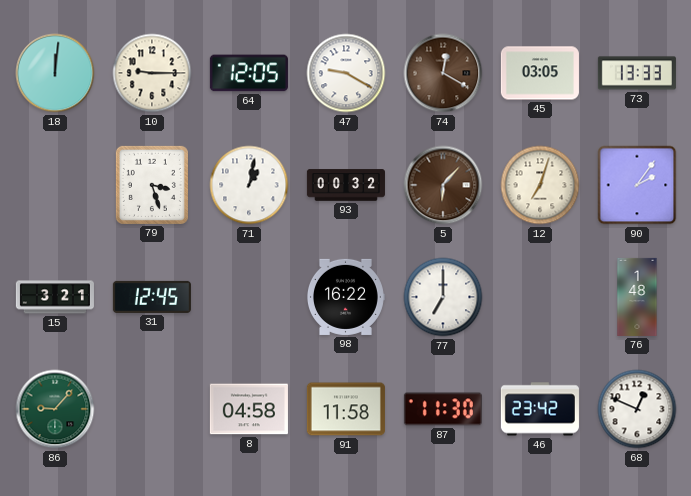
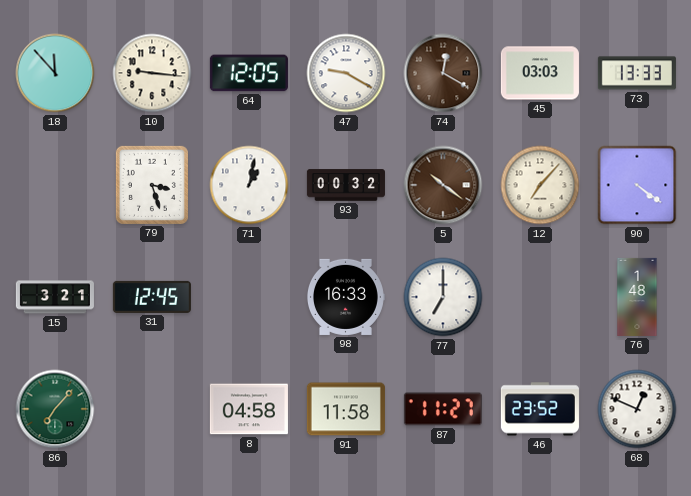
18: 12:01 -> 11:53 (55, 73)
10: 9:15 -> 9:16 (152, 73)
45: 03:05 -> 03:03 (540, 73)
5: 6:07 -> 10:21 (443, 185)
12: 7:03 -> 7:07 (540, 185)
90: 2:06 -> 4:21 (637, 185)
98: 16:22 -> 16:33 (345, 297)
86: 9:07 -> 7:07 (55, 409)
87: 11:30 -> 11:27 (443, 409)
46: 23:42 -> 23:52 (540, 409)
